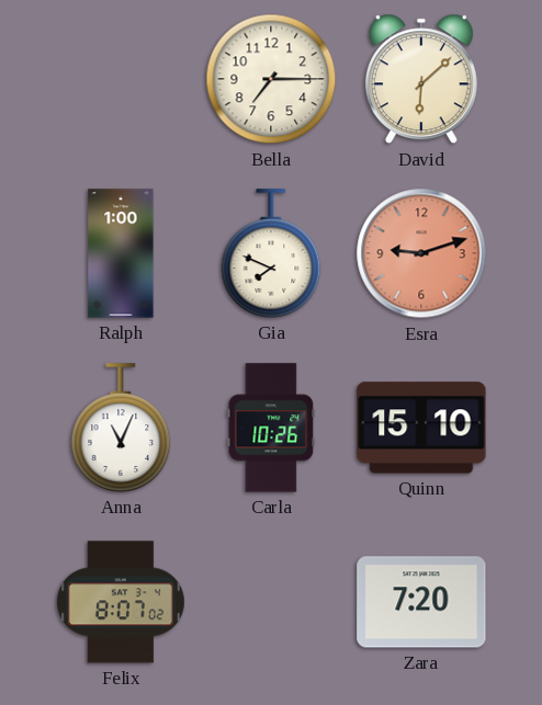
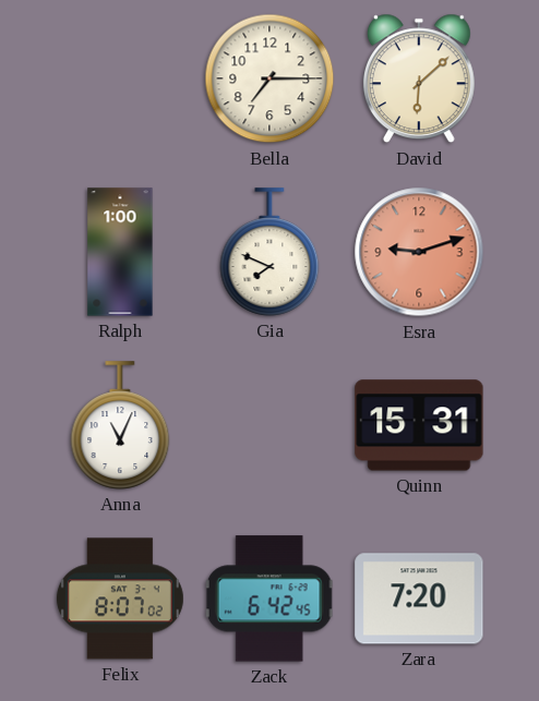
Carla: 10:26 -> none (271, 428)
Quinn: 15:10 -> 15:31 (419, 425)
Zack: none -> 6:42 (269, 599)
